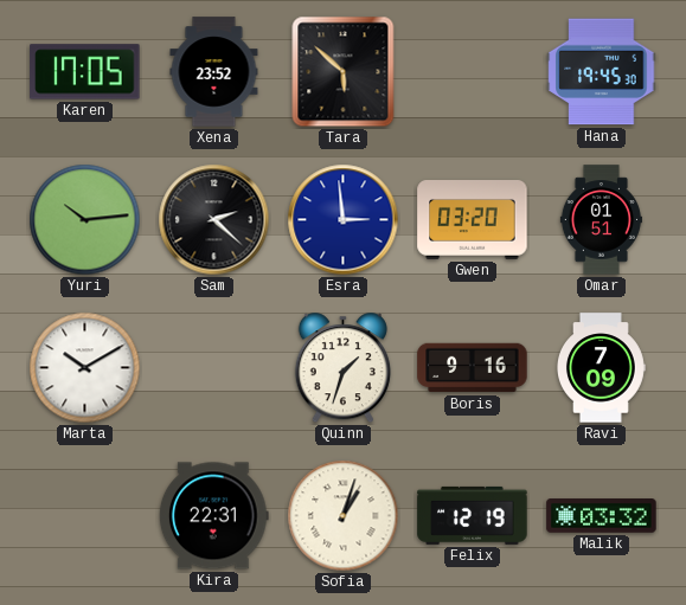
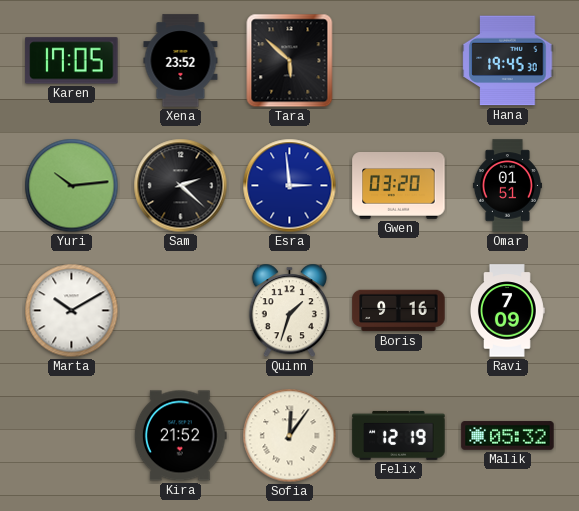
Kira: 22:31 -> 21:52 (180, 436)
Sofia: 1:03 -> 12:06 (290, 436)
Malik: 03:32 -> 05:32 (508, 436)
